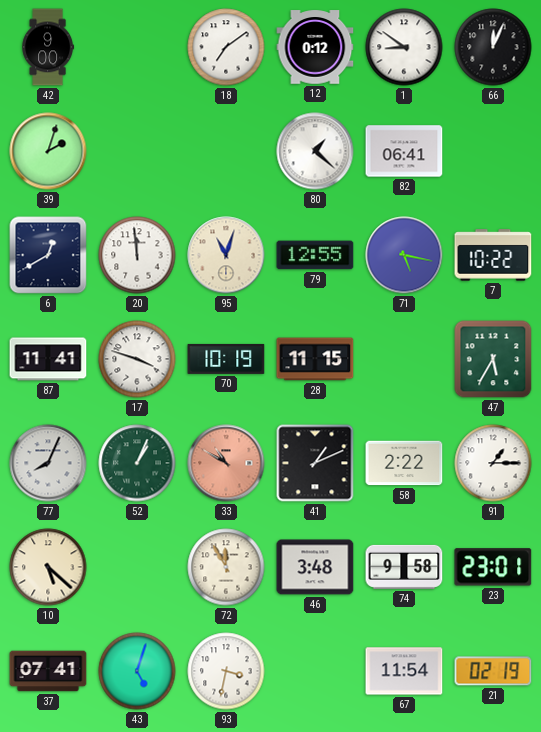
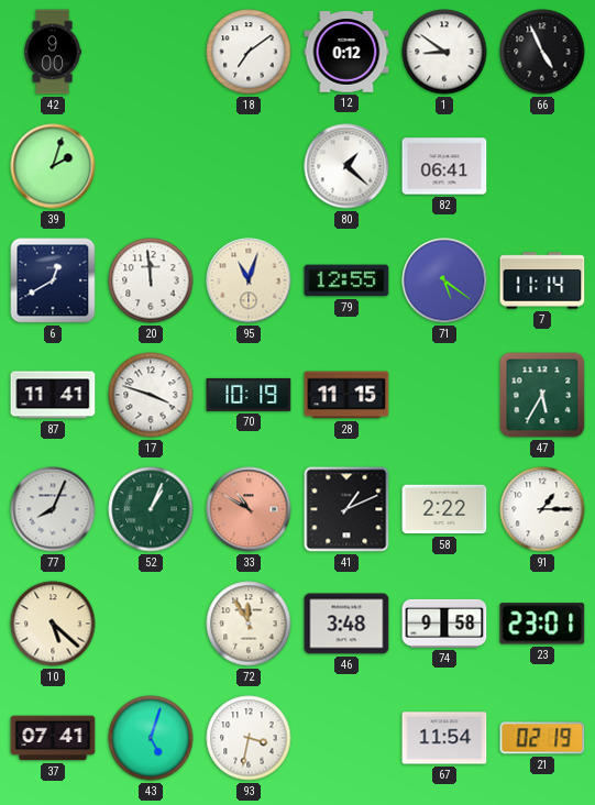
66: 12:04 -> 4:56 (542, 52)
71: 5:17 -> 5:21 (444, 280)
7: 10:22 -> 11:14 (542, 280)
